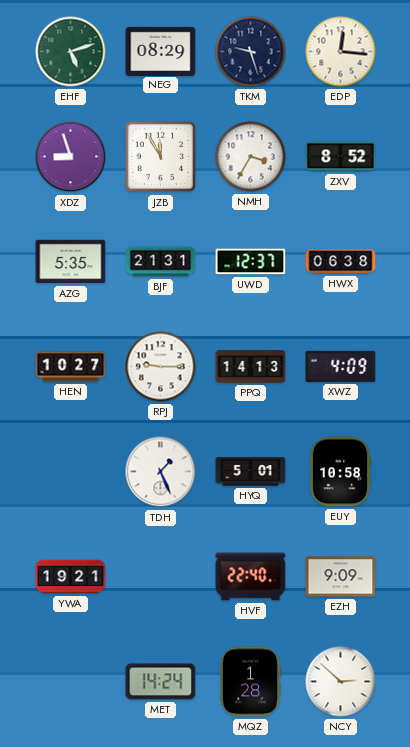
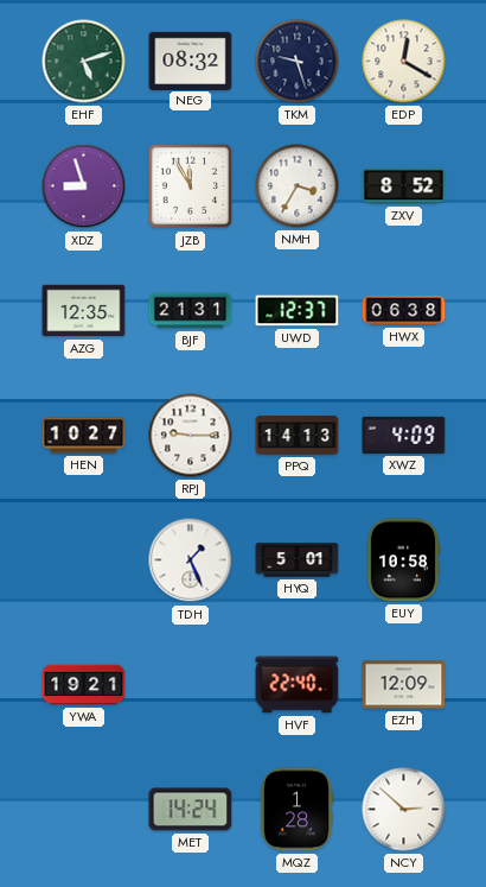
NEG: 08:29 -> 08:32 (191, 61)
EDP: 12:16 -> 12:20 (404, 62)
AZG: 5:35 -> 12:35 (84, 311)
EZH: 9:09 -> 12:09 (404, 685)
